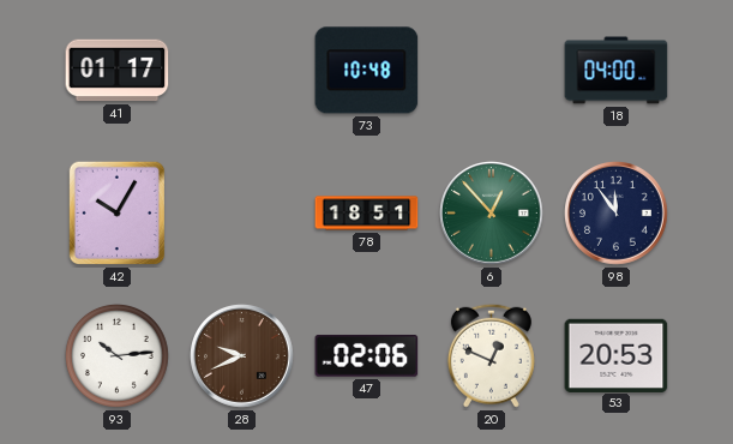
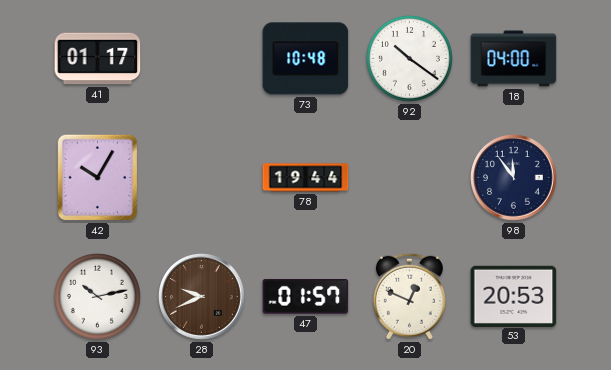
92: none -> 10:21 (409, 58)
78: 18:51 -> 19:44 (306, 178)
6: 12:53 -> none (492, 214)
93: 10:14 -> 10:13 (97, 296)
47: 02:06 -> 01:57 (306, 296)
